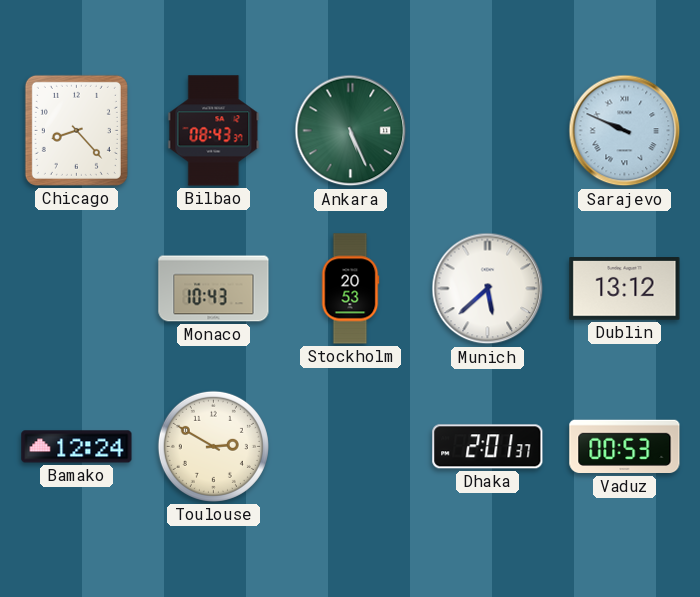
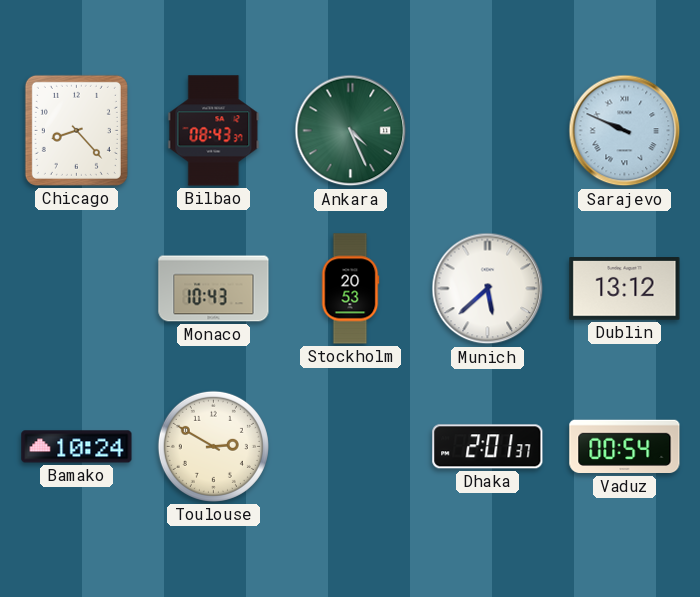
Ankara: 5:26 -> 4:26 (351, 131)
Bamako: 12:24 -> 10:24 (77, 447)
Vaduz: 00:53 -> 00:54 (625, 447)
